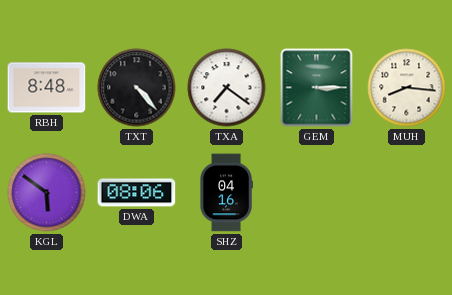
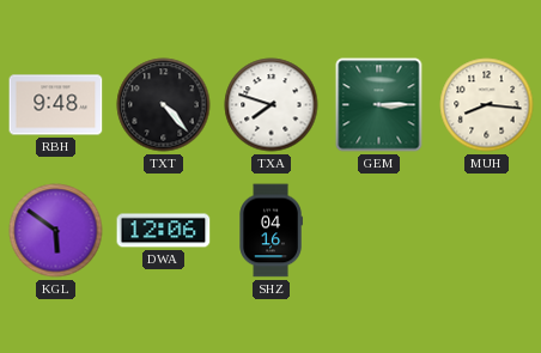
RBH: 8:48 -> 9:48 (56, 105)
TXA: 7:21 -> 7:48 (272, 105)
DWA: 08:06 -> 12:06 (164, 231)
